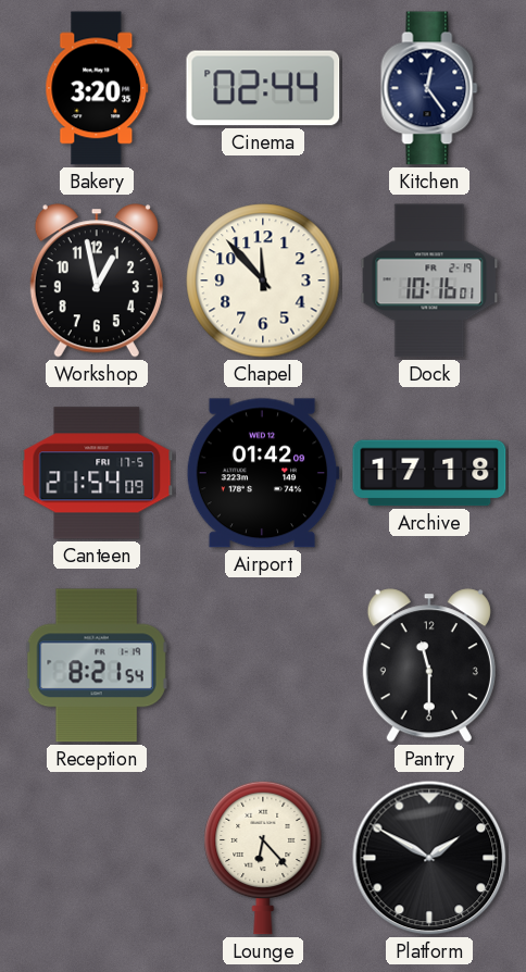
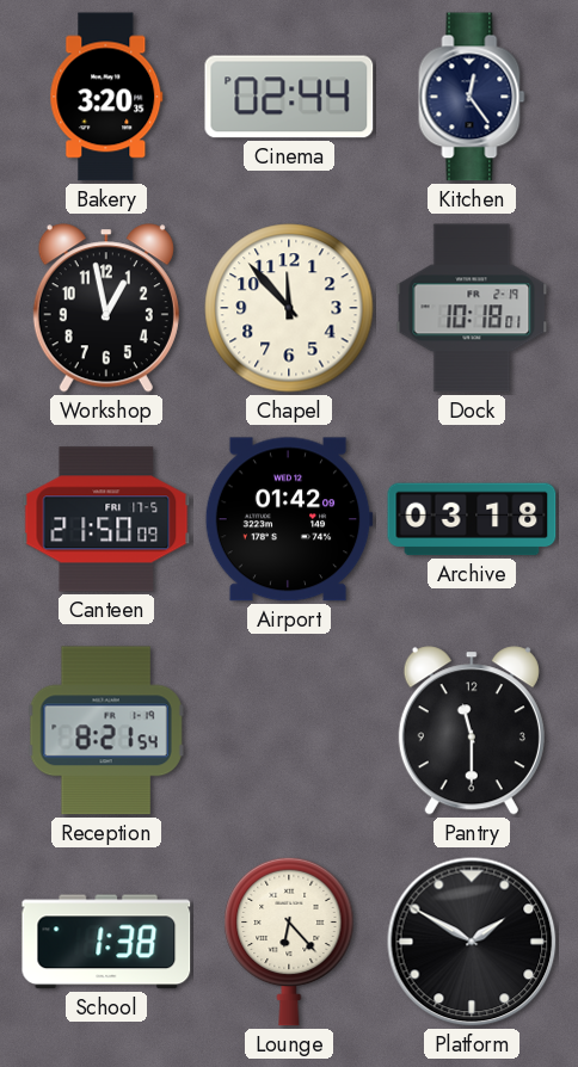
Dock: 10:16 -> 10:18 (472, 308)
Canteen: 21:54 -> 21:50 (106, 519)
Archive: 17:18 -> 03:18 (472, 519)
School: none -> 1:38 (106, 942)
